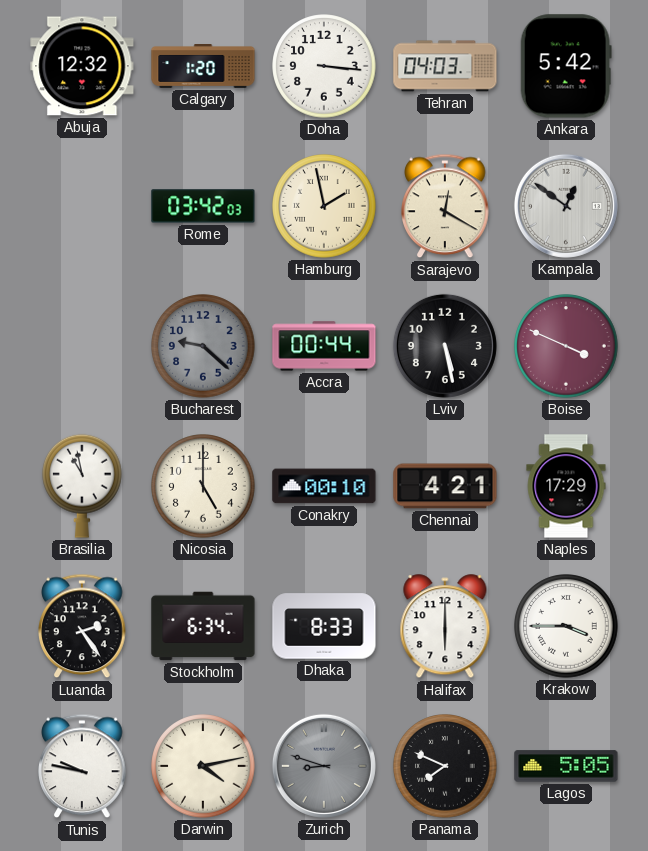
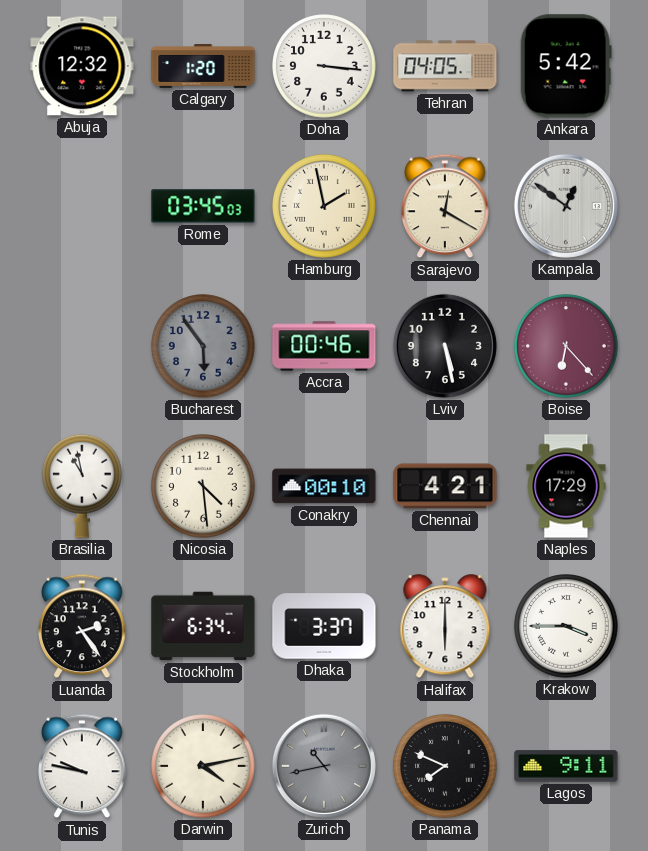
Tehran: 04:03 -> 04:05 (445, 66)
Rome: 03:42 -> 03:45 (203, 206)
Bucharest: 9:22 -> 5:54 (203, 346)
Accra: 00:44 -> 00:46 (324, 346)
Boise: 3:49 -> 6:23 (566, 346)
Nicosia: 5:00 -> 4:29 (203, 486)
Dhaka: 8:33 -> 3:37 (324, 626)
Zurich: 8:48 -> 10:43 (324, 766)
Lagos: 5:05 -> 9:11 (566, 766)
